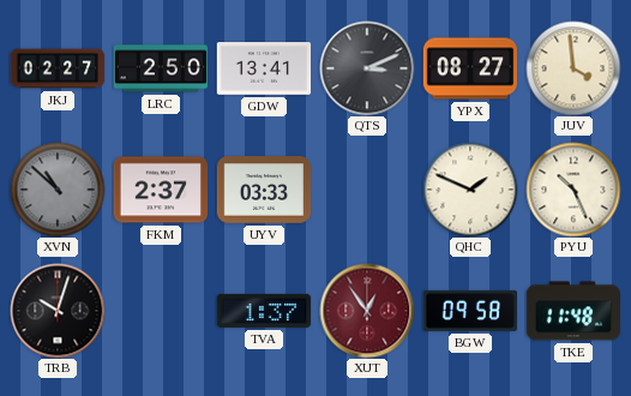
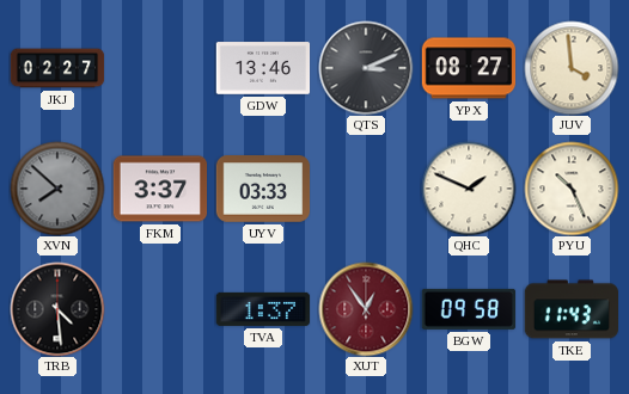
LRC: 2:50 -> none (161, 68)
GDW: 13:41 -> 13:46 (263, 68)
XVN: 10:52 -> 7:52 (57, 189)
FKM: 2:37 -> 3:37 (160, 189)
TRB: 10:03 -> 4:29 (57, 309)
TKE: 11:48 -> 11:43 (570, 309)
